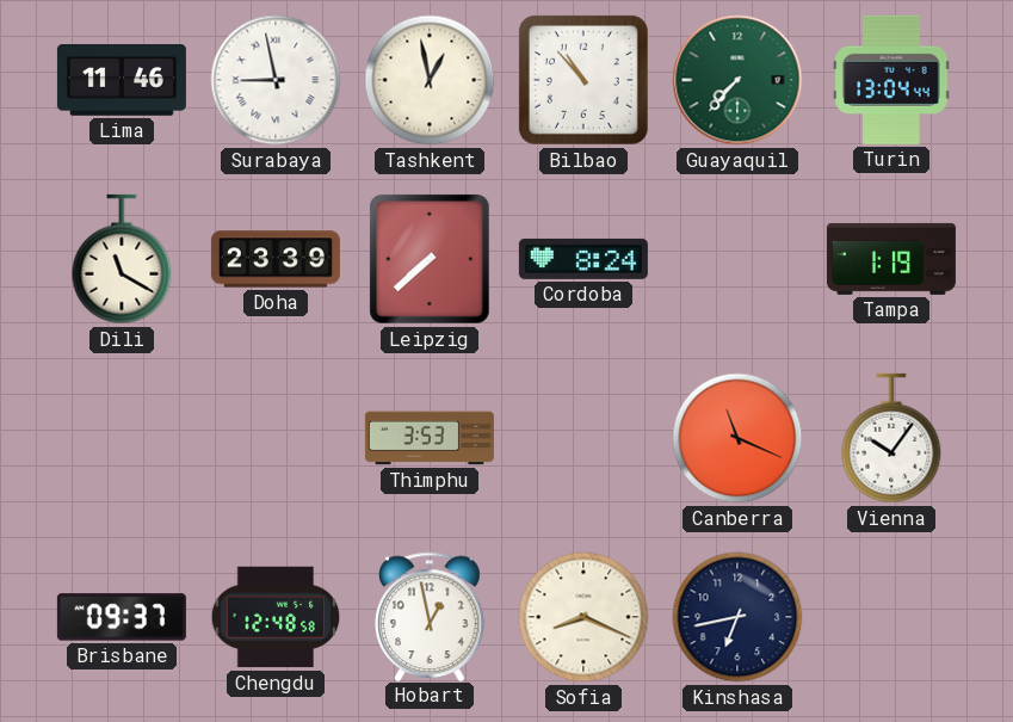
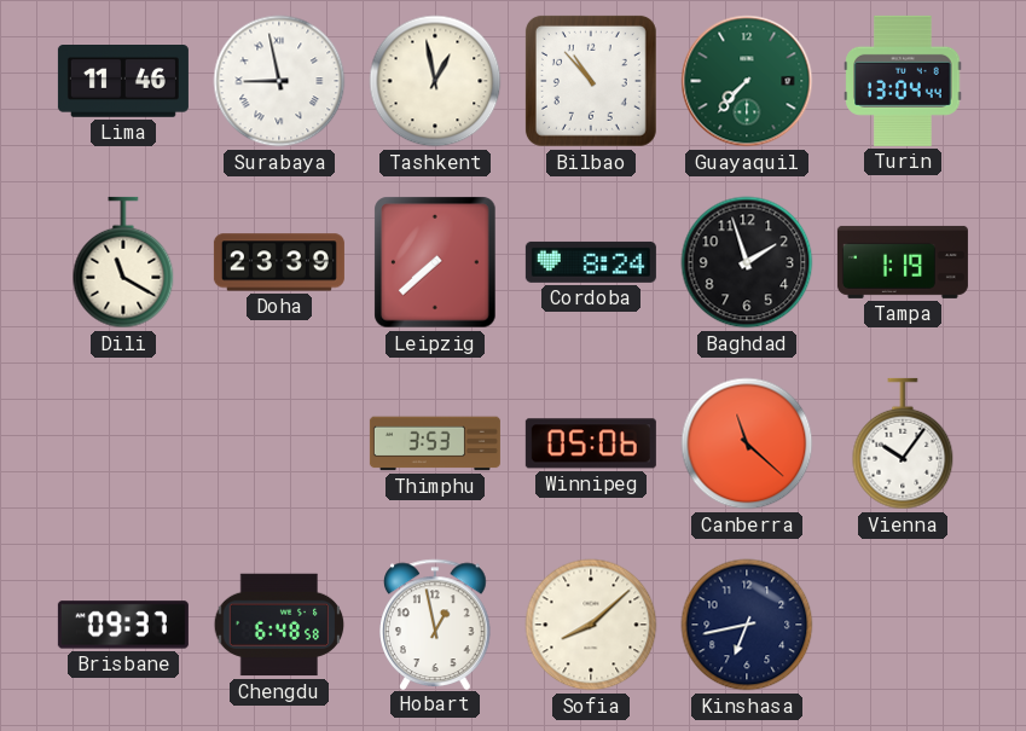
Baghdad: none -> 1:57 (747, 262)
Winnipeg: none -> 05:06 (591, 443)
Canberra: 11:19 -> 11:22 (747, 443)
Chengdu: 12:48 -> 6:48 (279, 625)
Sofia: 8:19 -> 8:08 (591, 625)
